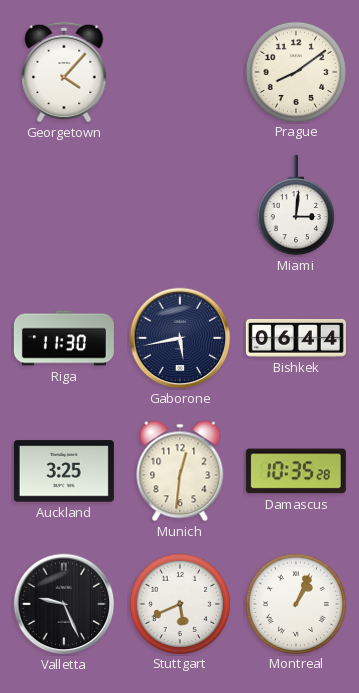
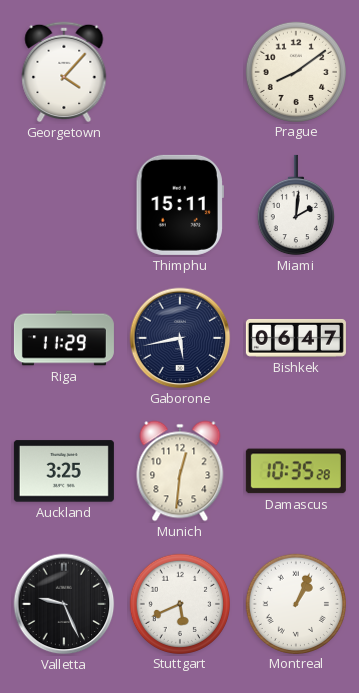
Thimphu: none -> 15:11 (180, 205)
Miami: 3:01 -> 2:01 (296, 205)
Riga: 11:30 -> 11:29 (64, 338)
Bishkek: 06:44 -> 06:47 (296, 338)
